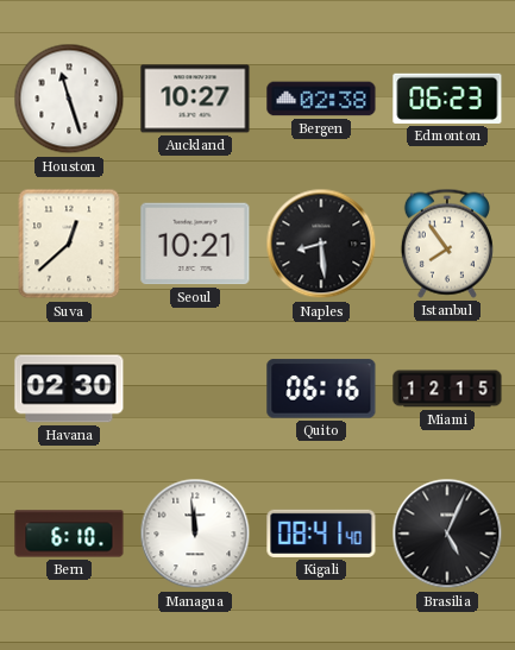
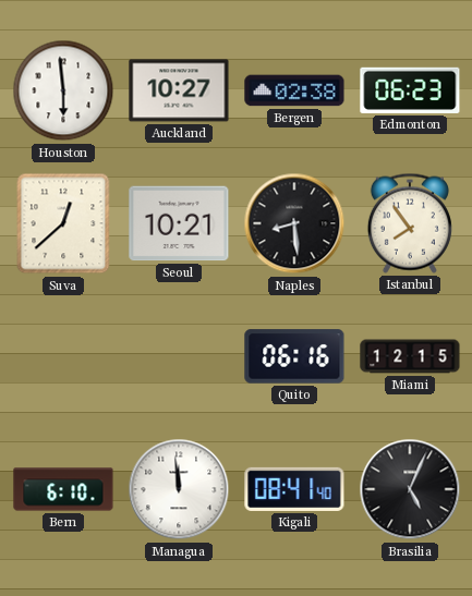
Houston: 11:27 -> 5:59 (63, 90)
Havana: 02:30 -> none (69, 389)
